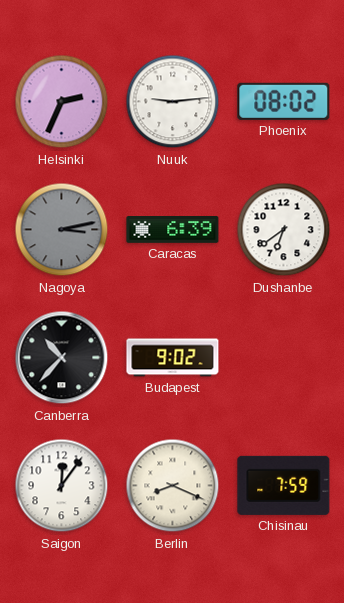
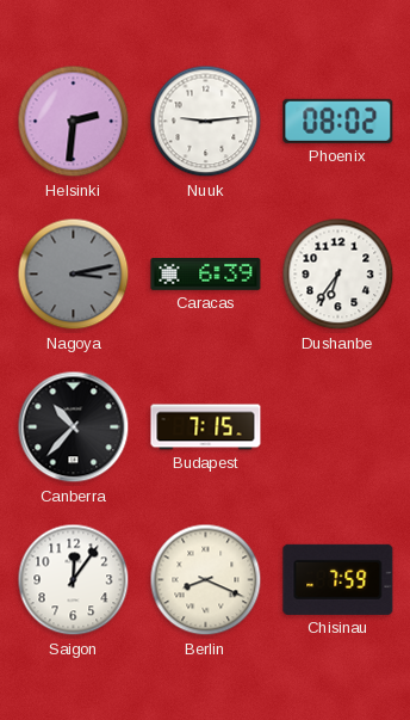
Helsinki: 2:34 -> 2:31 (74, 122)
Dushanbe: 6:39 -> 6:36 (338, 275)
Budapest: 9:02 -> 7:15 (206, 427)
